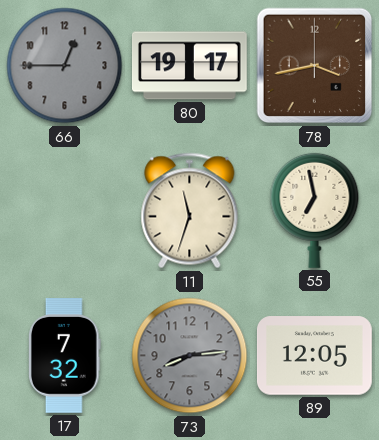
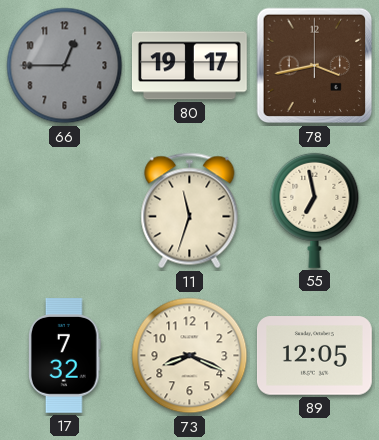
73: 8:14 -> 8:19 (190, 356)
73 dial: grey -> cream (190, 356)
